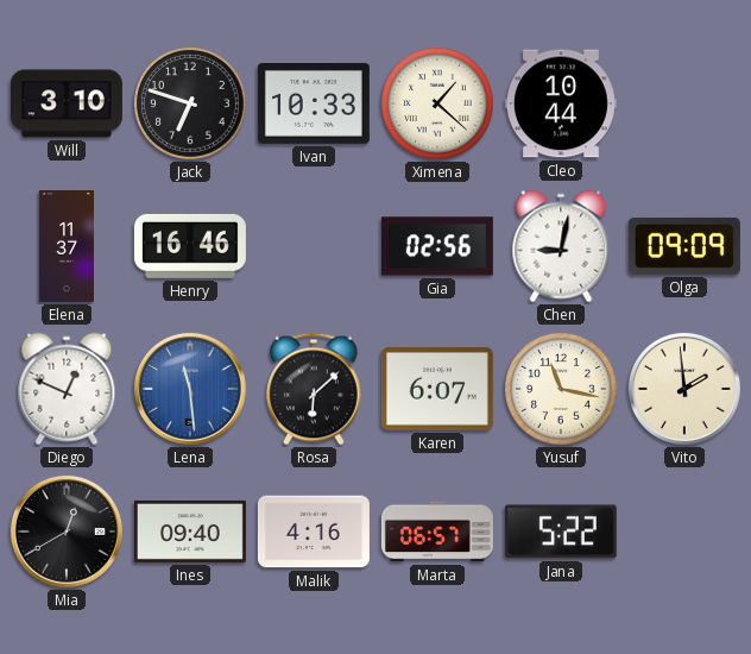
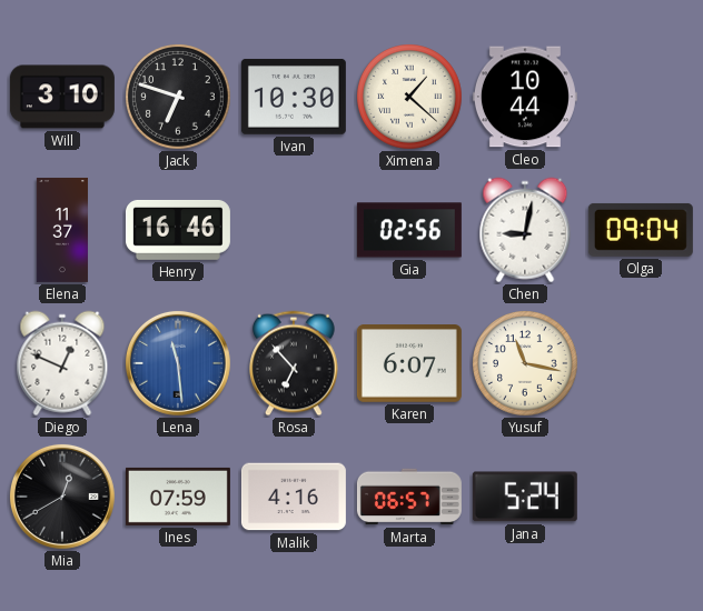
Ivan: 10:33 -> 10:30 (294, 97)
Olga: 09:09 -> 09:04 (641, 230)
Rosa: 6:08 -> 6:53 (295, 363)
Vito: 1:59 -> none (684, 389)
Ines: 09:40 -> 07:59 (178, 497)
Jana: 5:22 -> 5:24 (525, 497)
